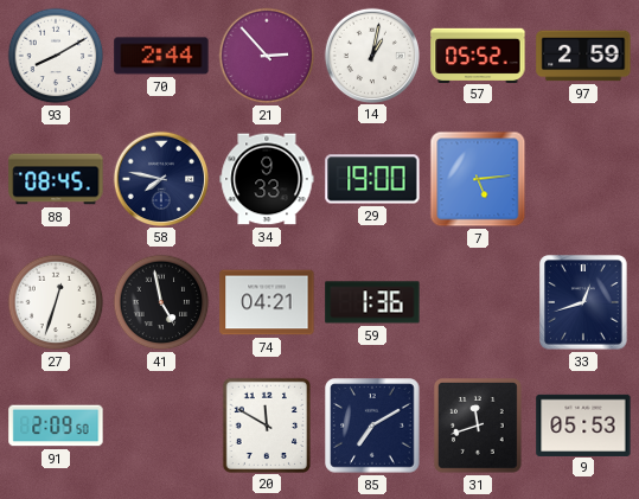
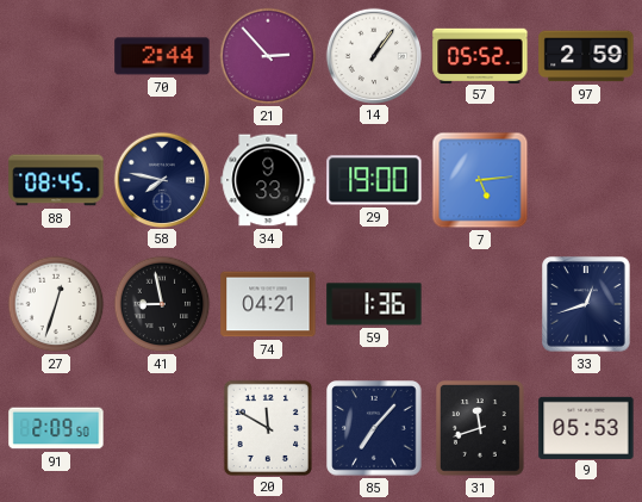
93: 8:10 -> none (56, 56)
14: 1:02 -> 1:06 (373, 55)
41: 4:58 -> 8:58 (162, 304)
85: 7:10 -> 7:07 (374, 428)
